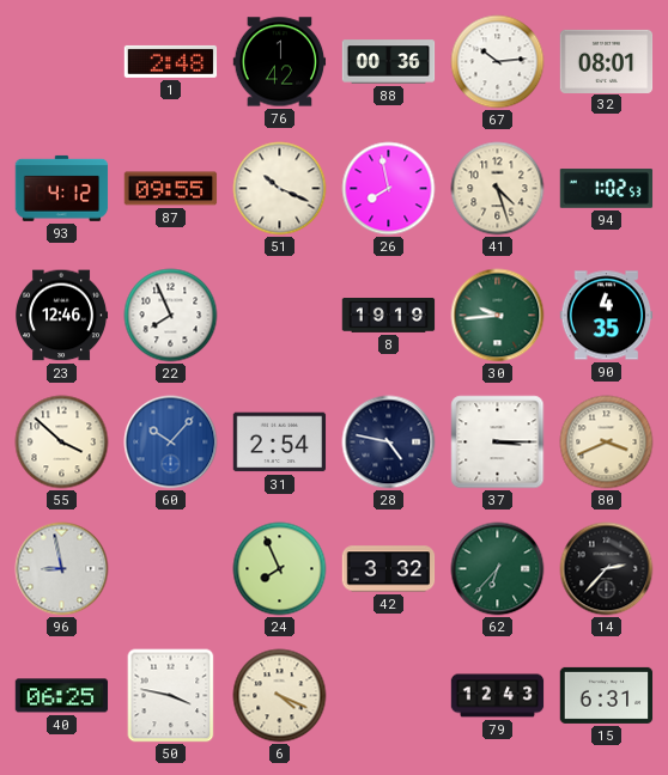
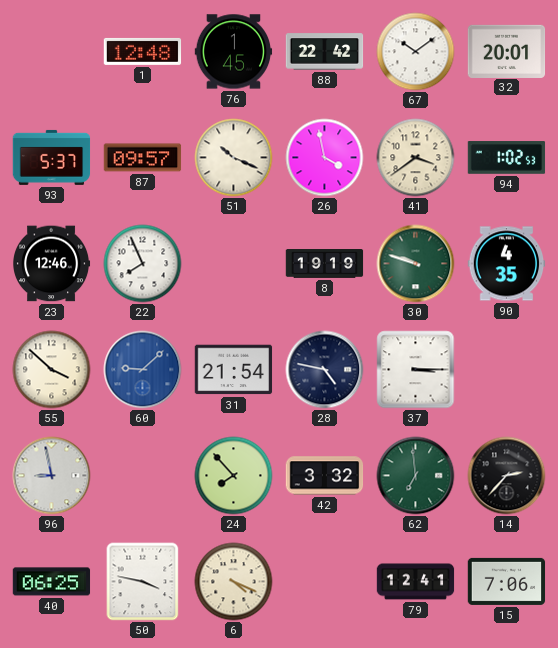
1: 2:48 -> 12:48 (143, 51)
76: 1:42 -> 1:45 (234, 52)
88: 00:36 -> 22:42 (325, 52)
67: 10:14 -> 10:09 (416, 52)
32: 08:01 -> 20:01 (507, 51)
93: 4:12 -> 5:37 (52, 157)
87: 09:55 -> 09:57 (143, 158)
26: 7:58 -> 3:58 (325, 158)
41: 4:27 -> 3:39 (416, 158)
30: 9:44 -> 9:48 (416, 264)
60: 10:07 -> 9:08 (143, 370)
31: 2:54 -> 21:54 (234, 370)
80: 3:41 -> none (607, 443)
24: 7:56 -> 7:53 (234, 476)
62: 6:37 -> 6:59 (416, 476)
79: 12:43 -> 12:41 (416, 582)
15: 6:31 -> 7:06 (507, 581)
